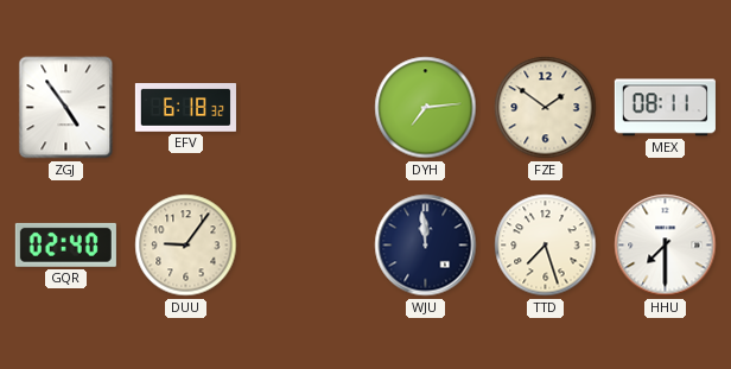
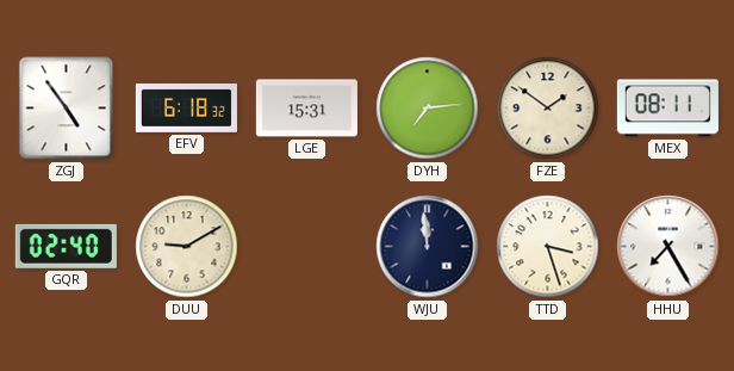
LGE: none -> 15:31 (306, 109)
DUU: 9:06 -> 9:10 (187, 247)
TTD: 7:27 -> 3:27 (548, 247)
HHU: 7:30 -> 7:25 (668, 247)
